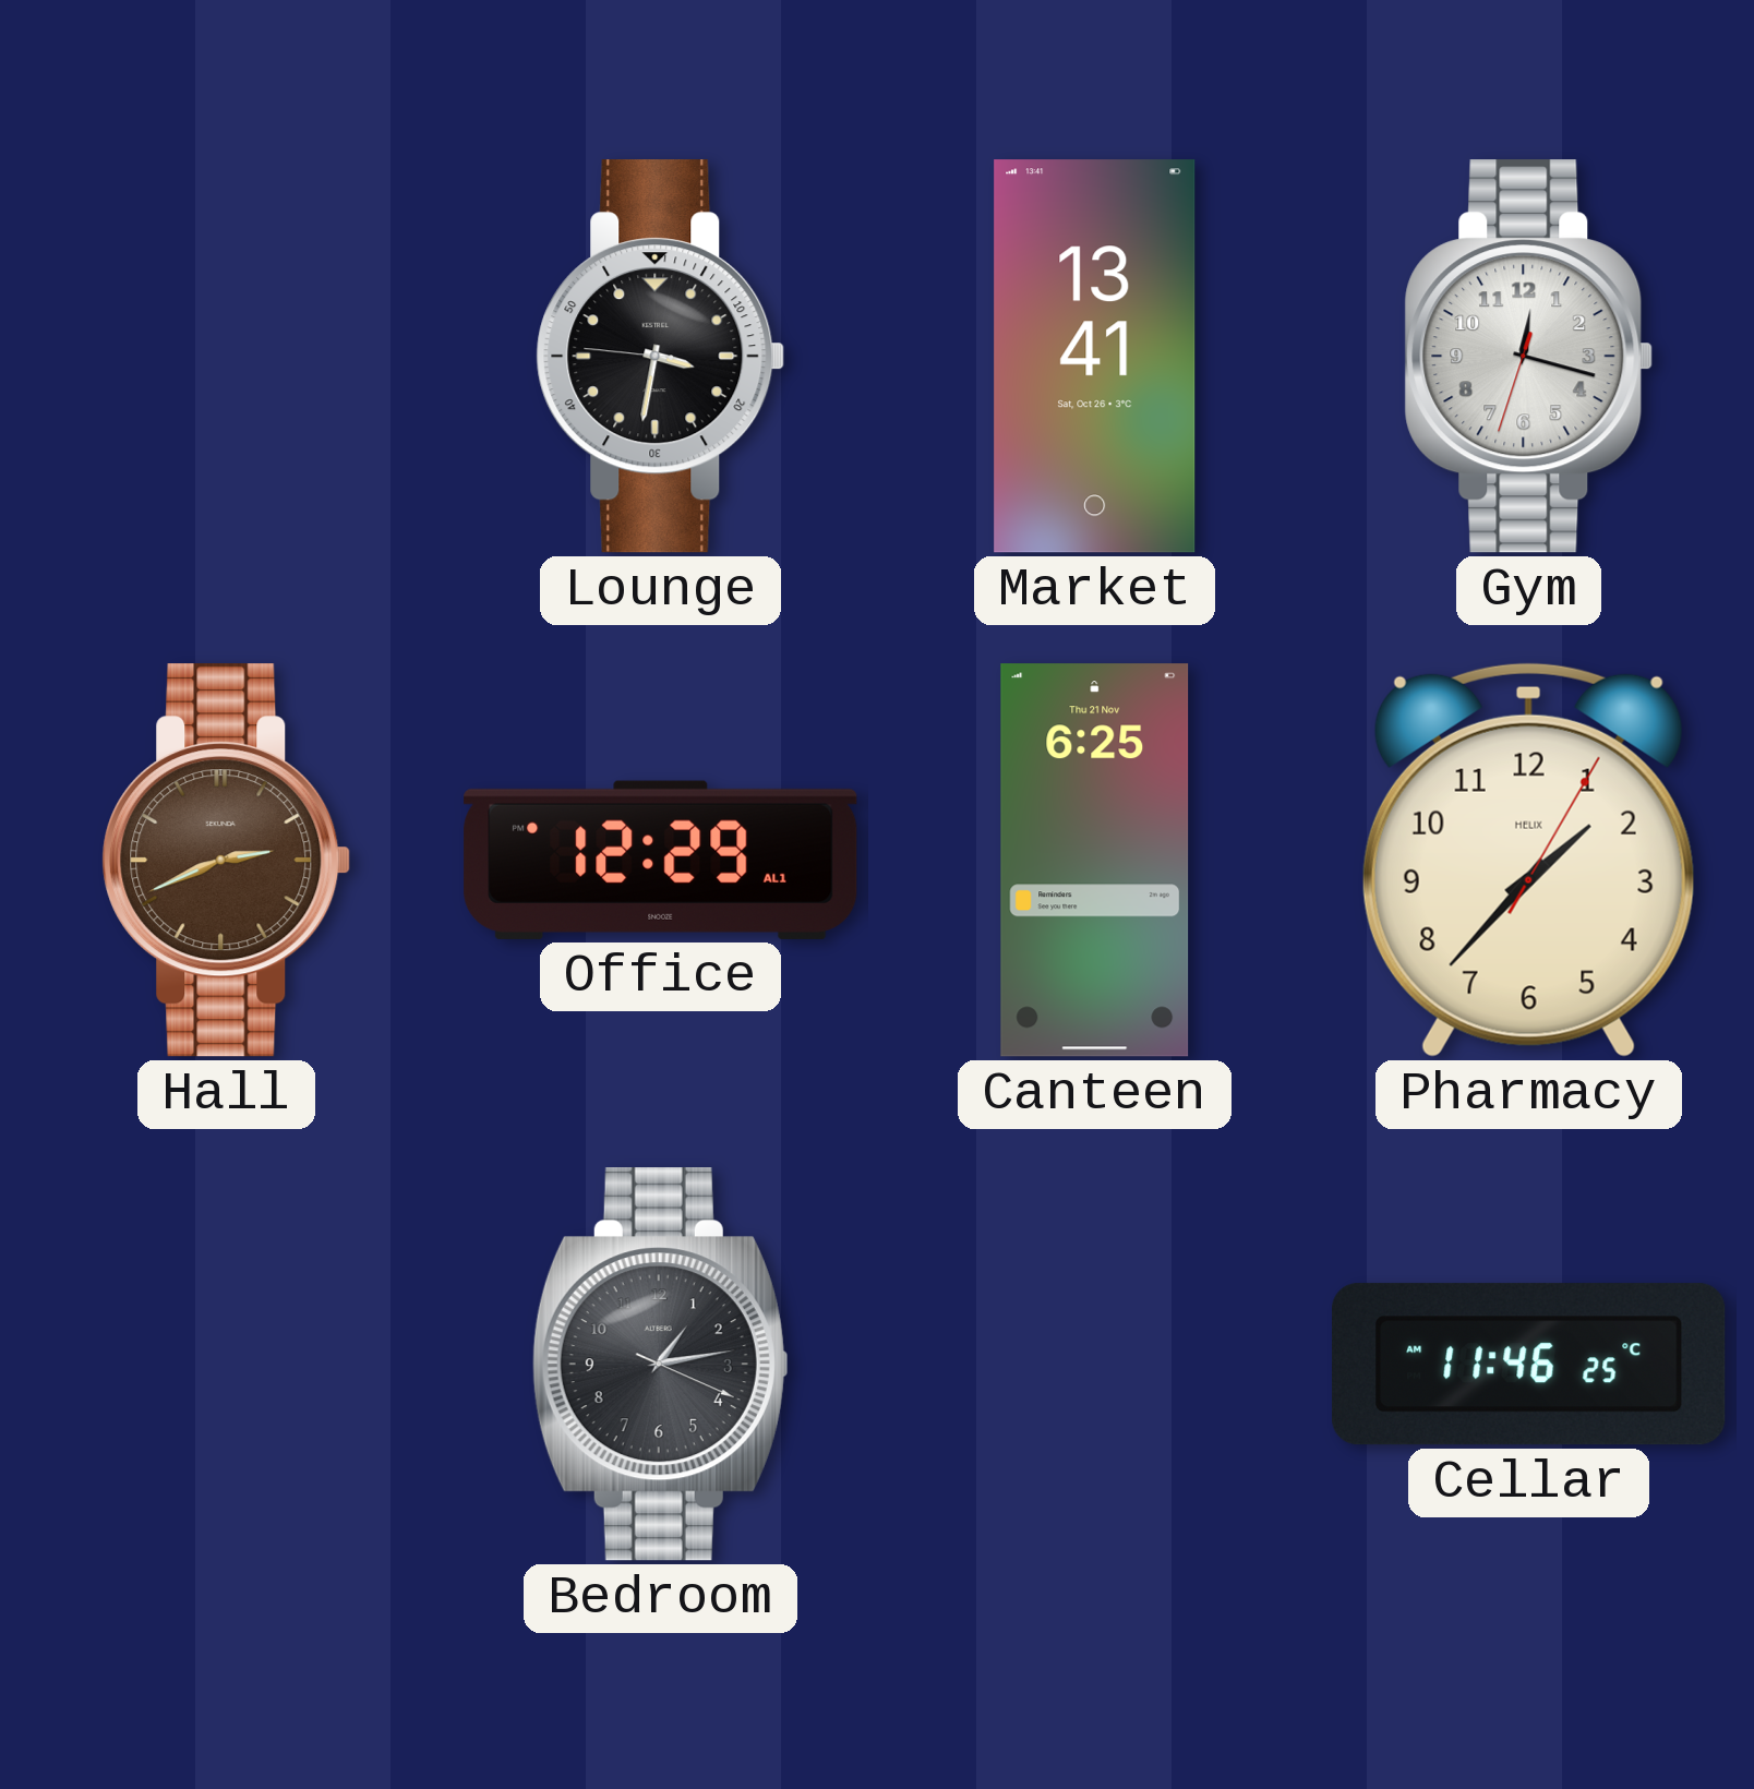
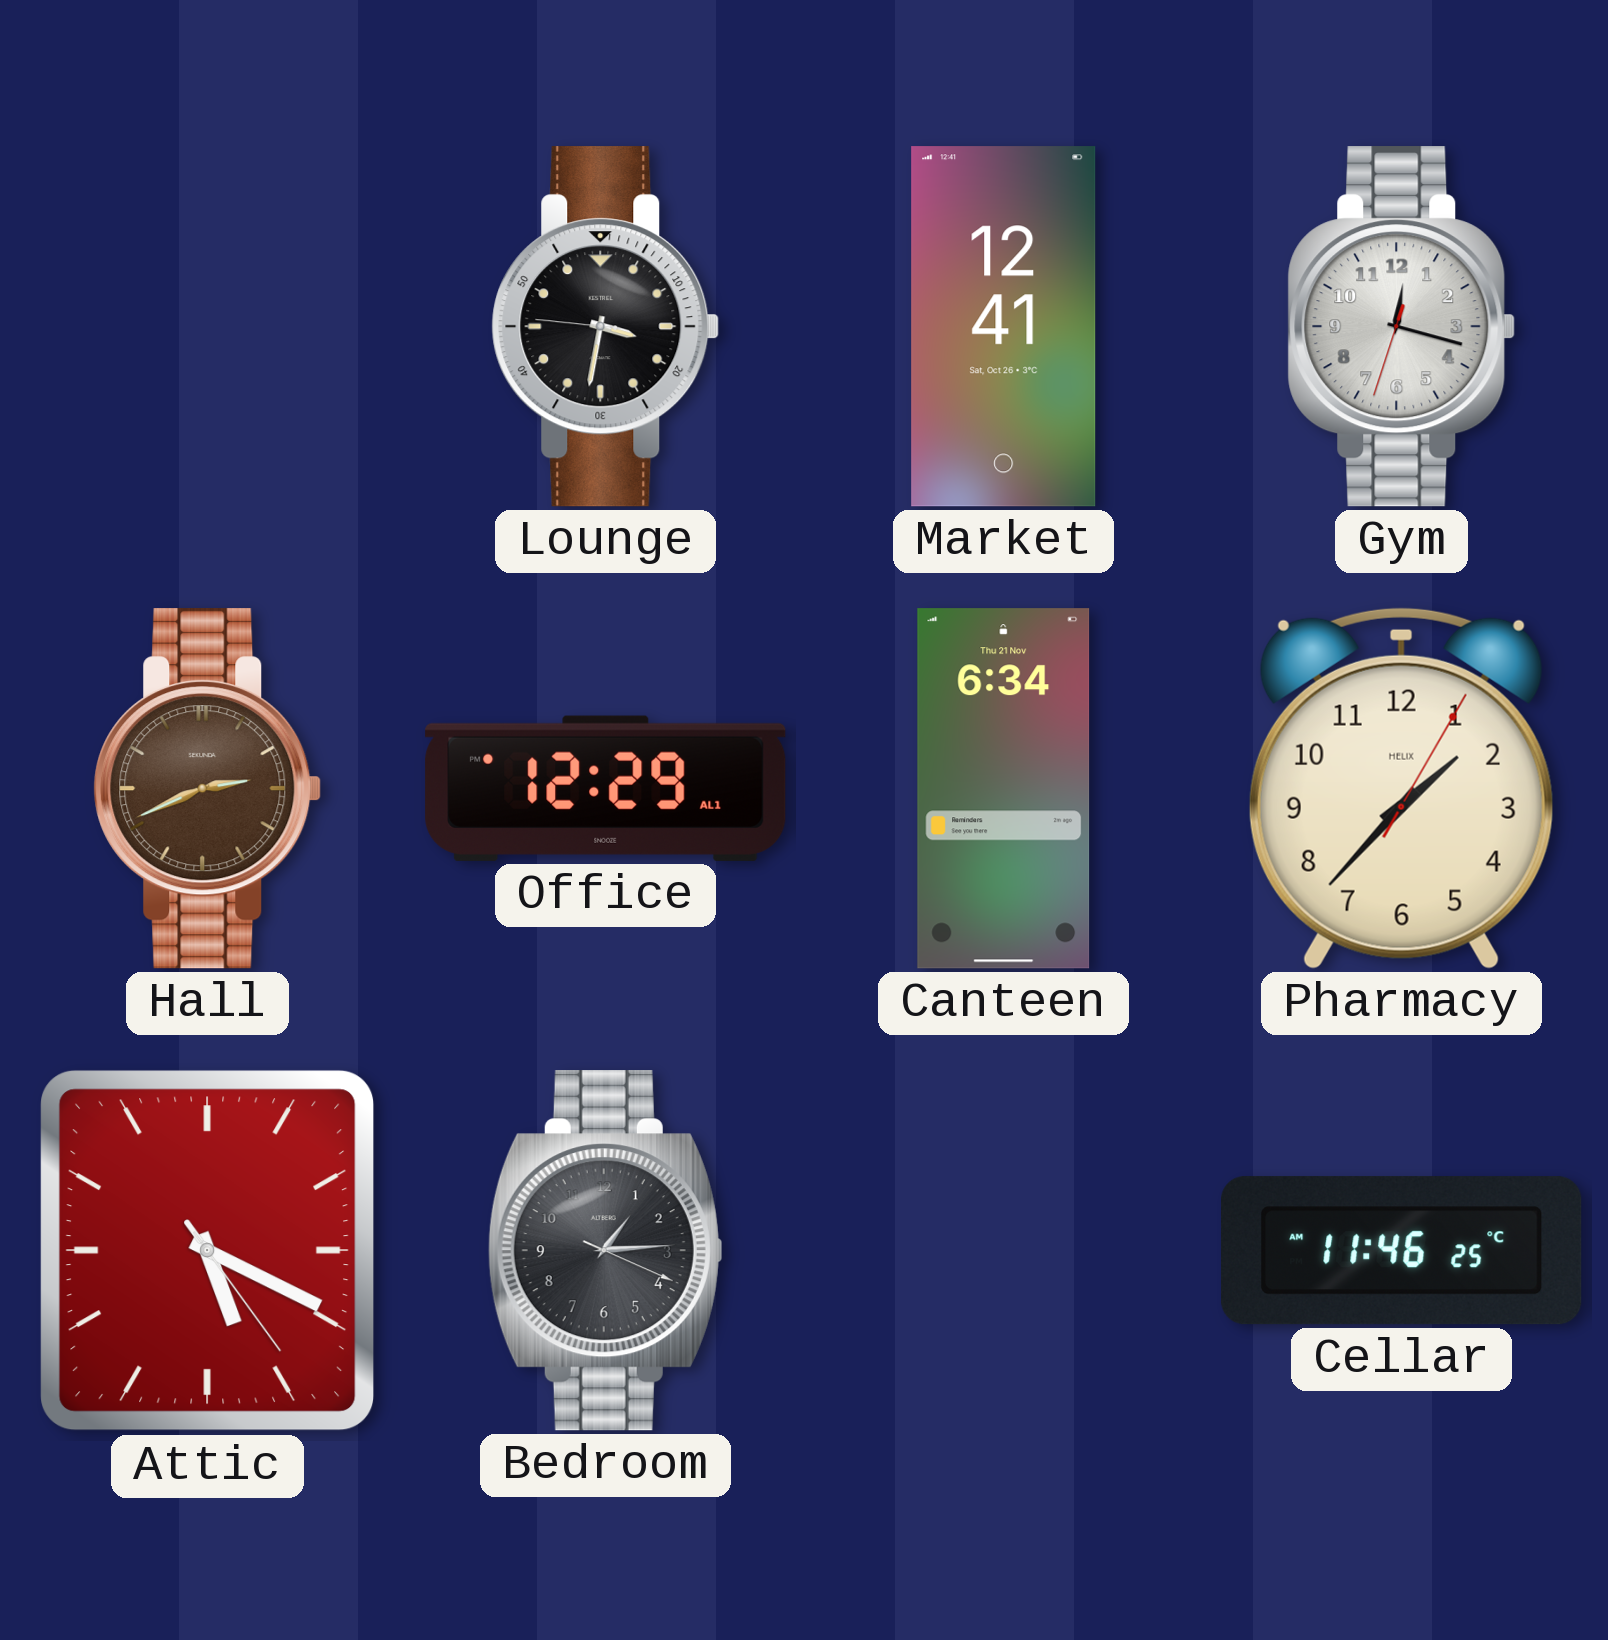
Market: 13:41 -> 12:41 (1004, 327)
Canteen: 6:25 -> 6:34 (1004, 789)
Attic: none -> 5:19 (208, 1251)
Bedroom: 1:13 -> 1:14 (605, 1251)
